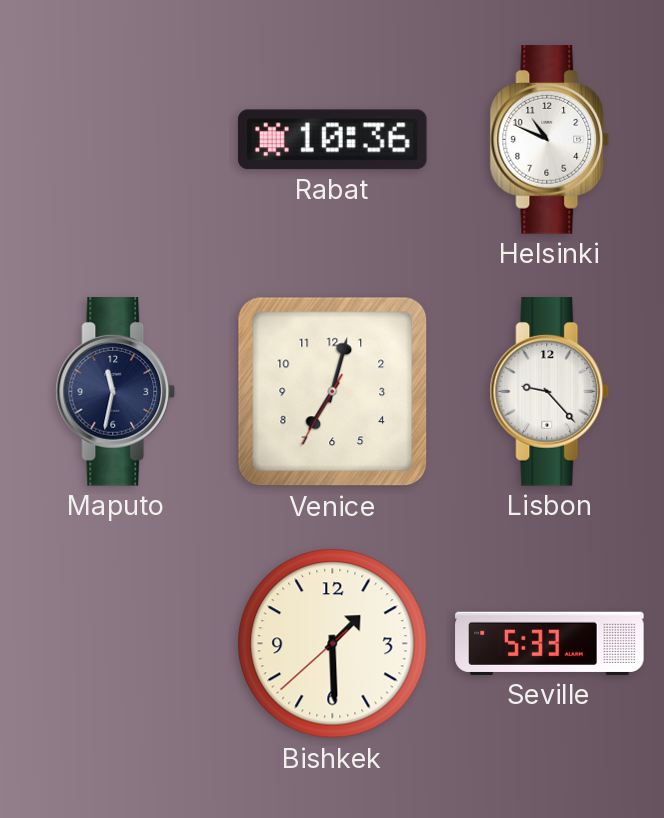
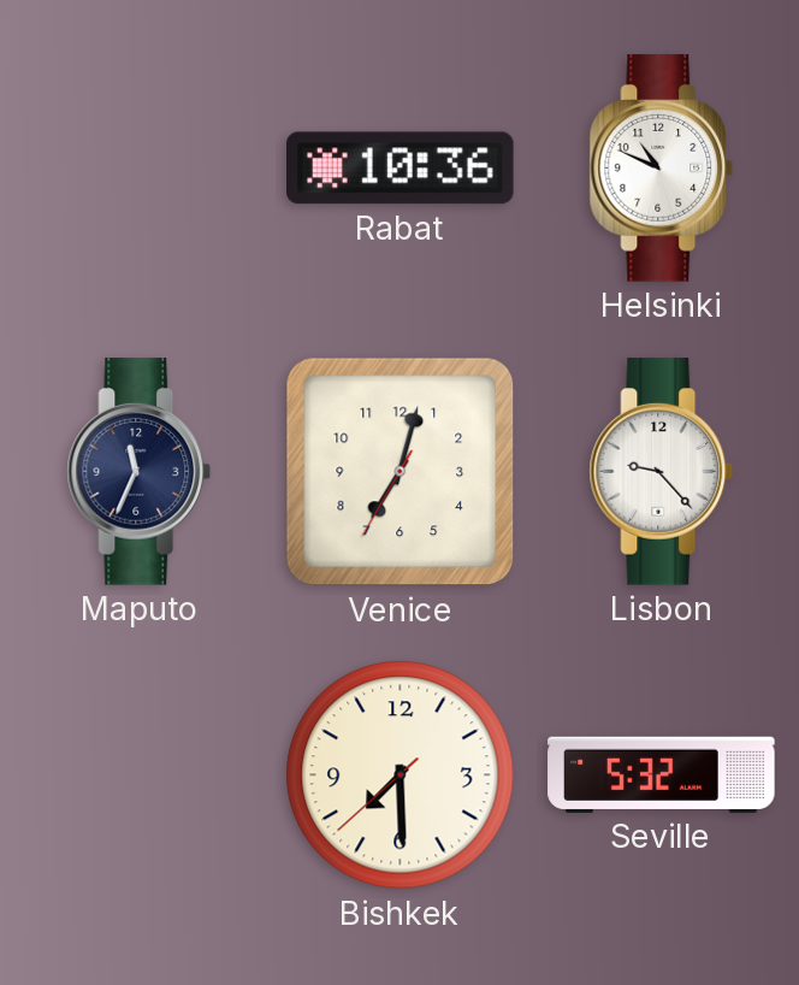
Maputo: 11:32 -> 11:34 (140, 472)
Bishkek: 1:29 -> 7:29 (401, 775)
Seville: 5:33 -> 5:32 (662, 774)
